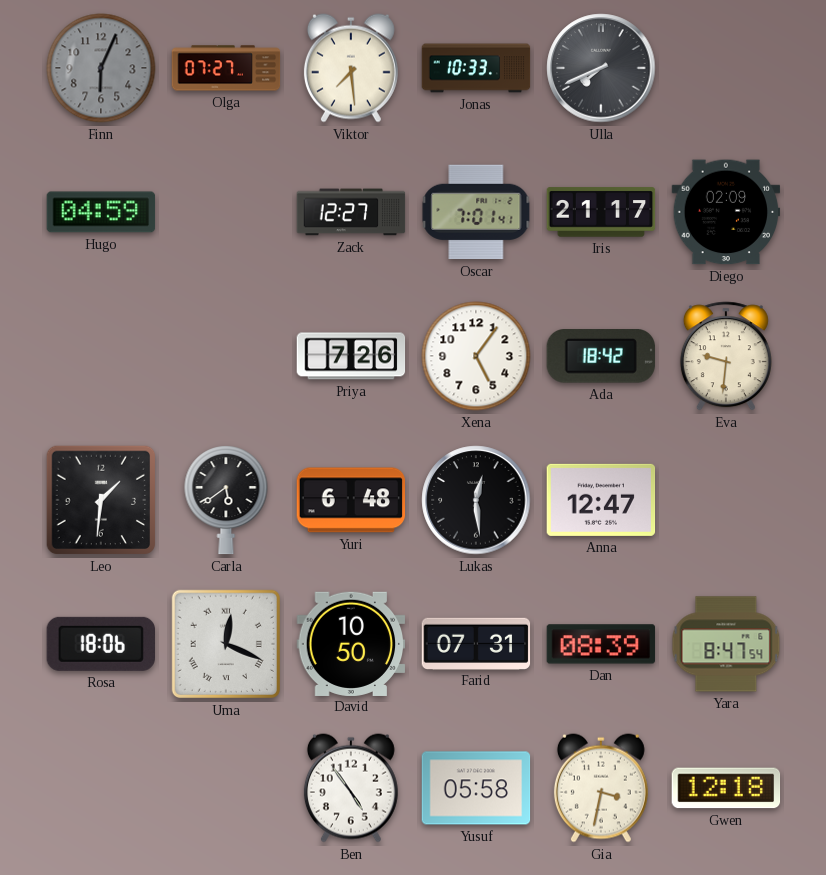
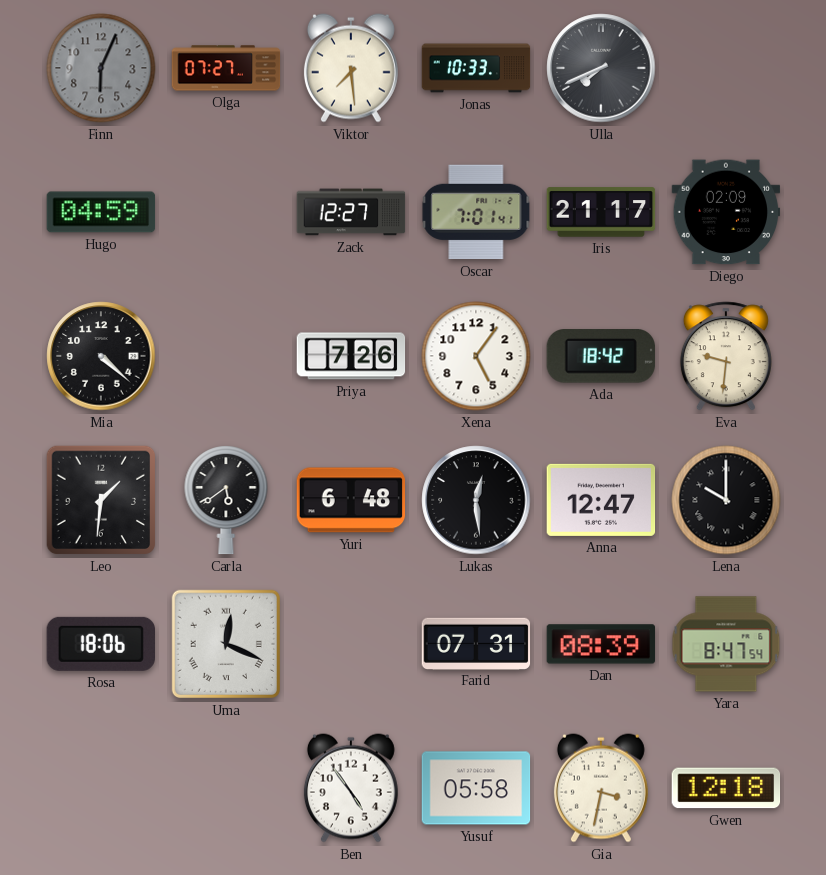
Mia: none -> 4:22 (101, 356)
Lena: none -> 10:00 (726, 500)
David: 10:50 -> none (351, 643)
